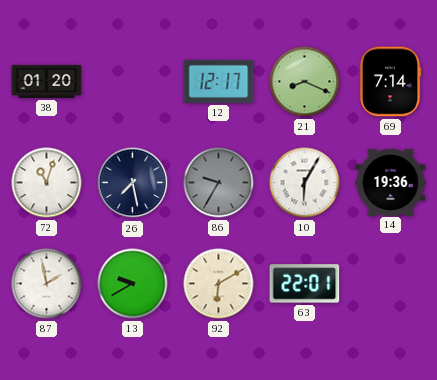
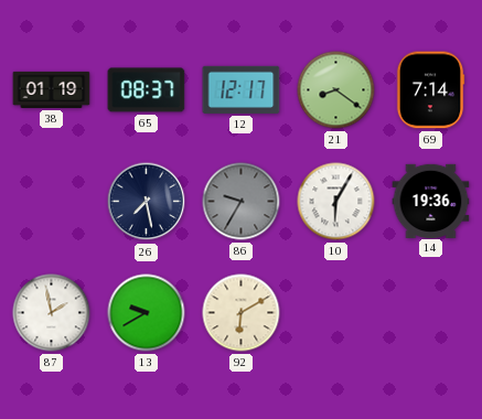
38: 01:20 -> 01:19 (52, 89)
65: none -> 08:37 (147, 90)
21: 8:19 -> 8:21 (336, 90)
72: 11:03 -> none (47, 183)
63: 22:01 -> none (305, 284)
